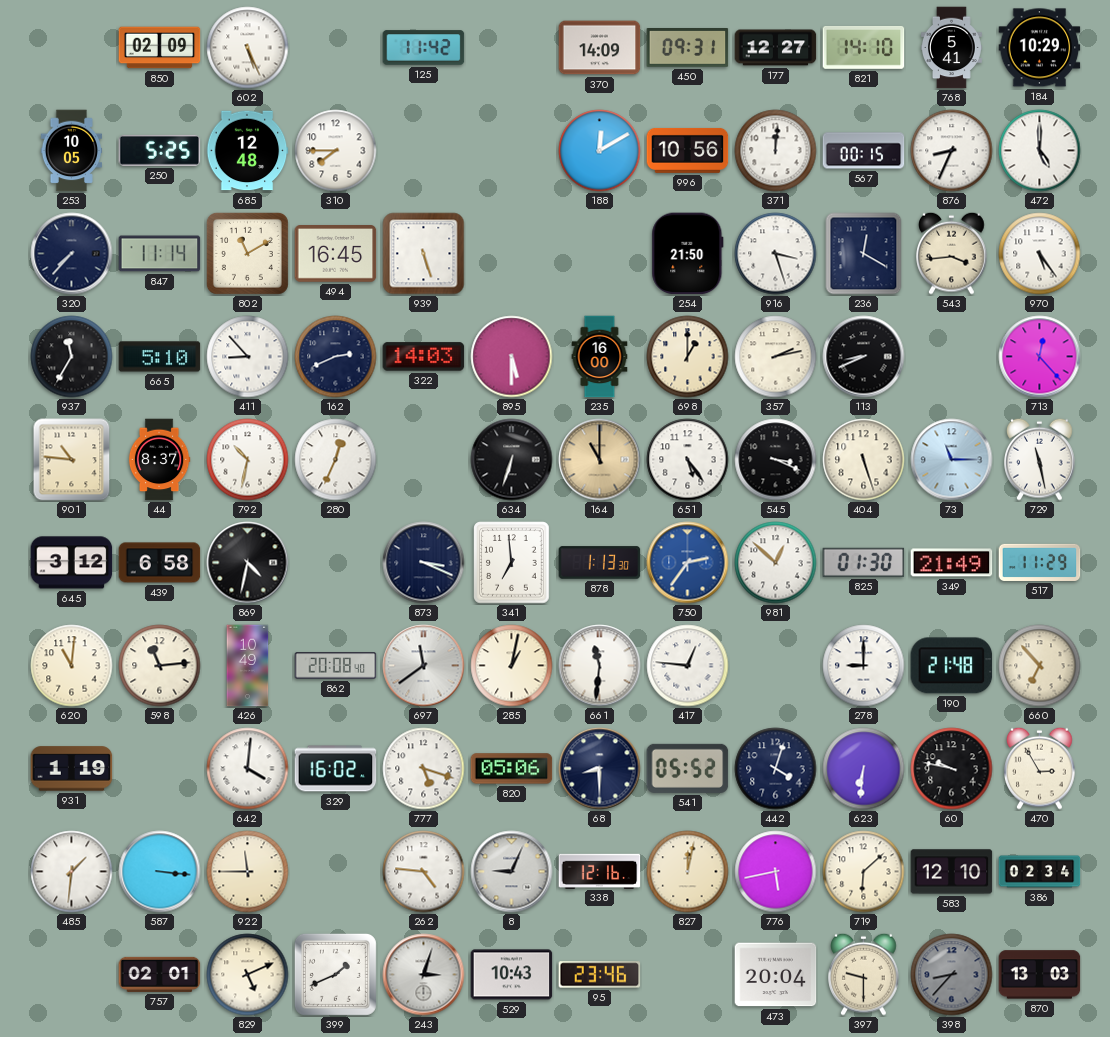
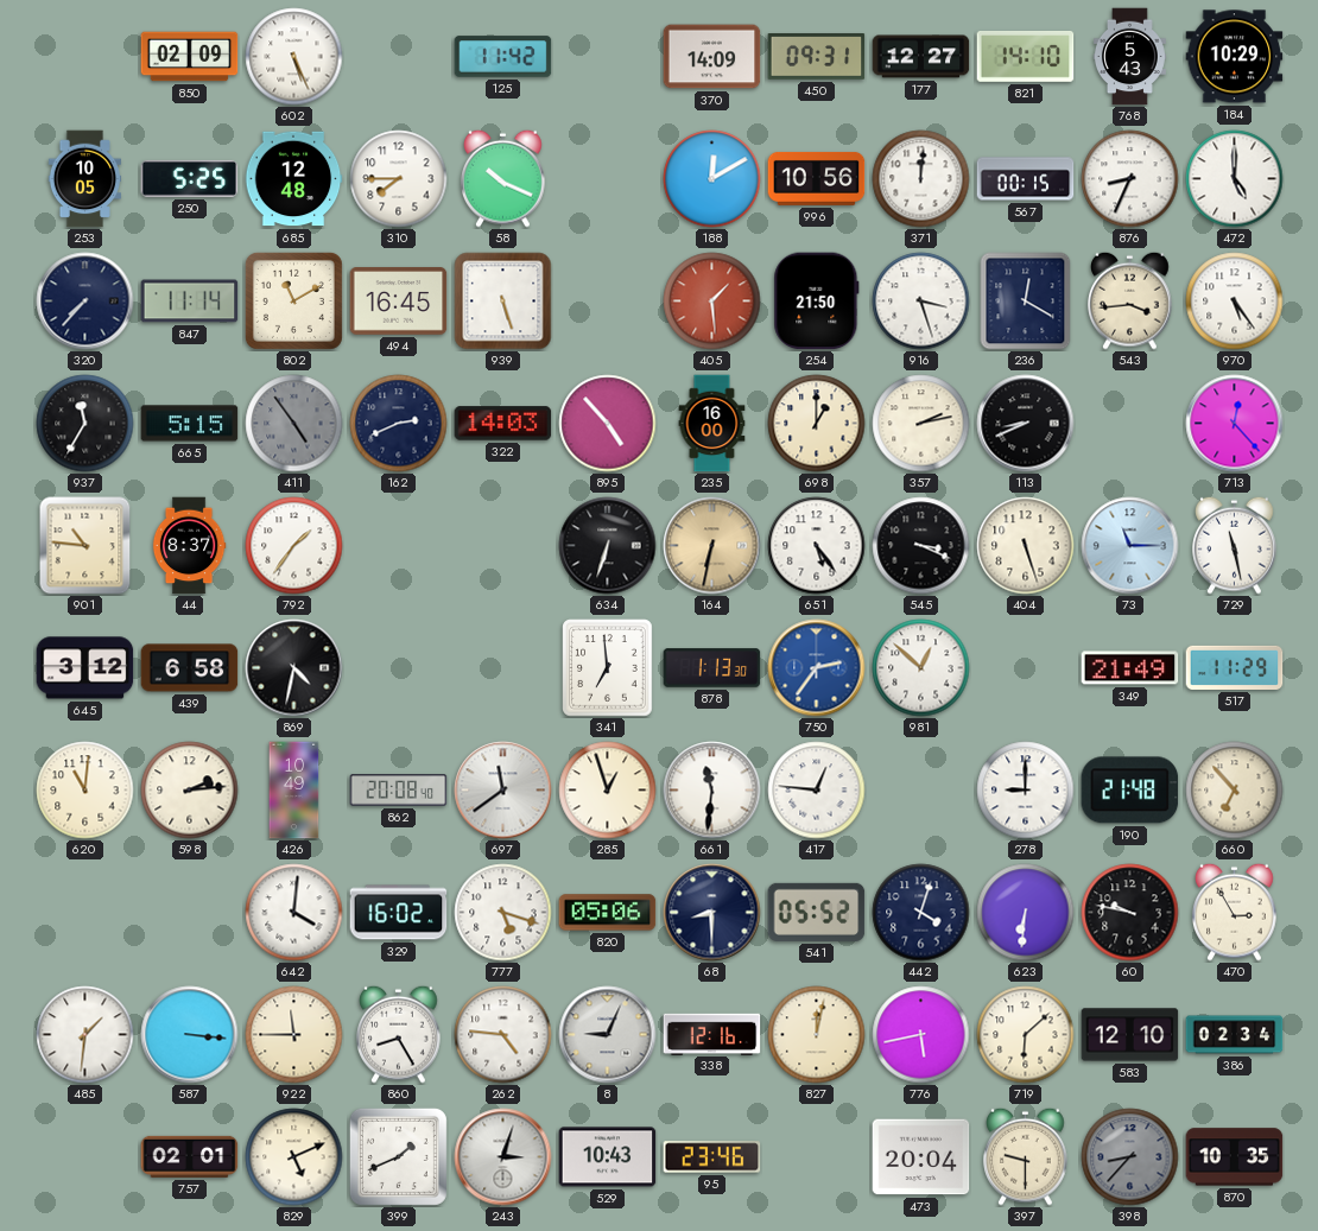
768: 5:41 -> 5:43 (1129, 57)
58: none -> 10:19 (503, 178)
405: none -> 1:29 (712, 302)
665: 5:10 -> 5:15 (190, 424)
411: 8:53 -> 4:54 (294, 424)
411 dial: white -> grey (294, 424)
895: 5:30 -> 4:53 (608, 424)
792: 10:32 -> 1:36 (294, 546)
280: 12:34 -> none (336, 460)
164: 11:00 -> 6:32 (712, 546)
873: 3:19 -> none (424, 563)
825: 01:30 -> none (864, 562)
598: 11:14 -> 2:14 (190, 791)
285: 1:02 -> 12:57 (608, 791)
931: 1:19 -> none (72, 769)
860: none -> 8:25 (399, 1034)
870: 13:03 -> 10:35 (1235, 1157)
